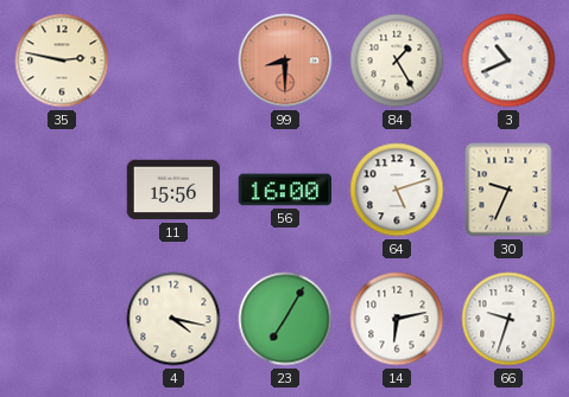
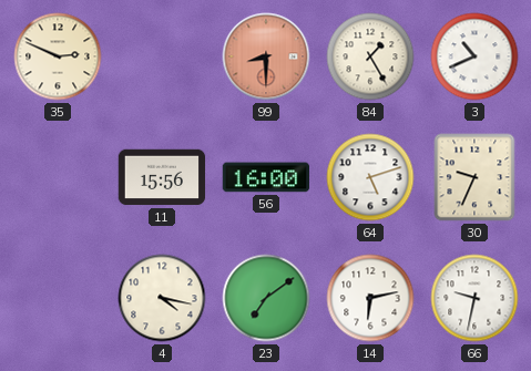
35: 2:47 -> 2:49 (58, 56)
23: 7:05 -> 7:09 (266, 298)
66: 9:33 -> 9:32 (474, 298)
